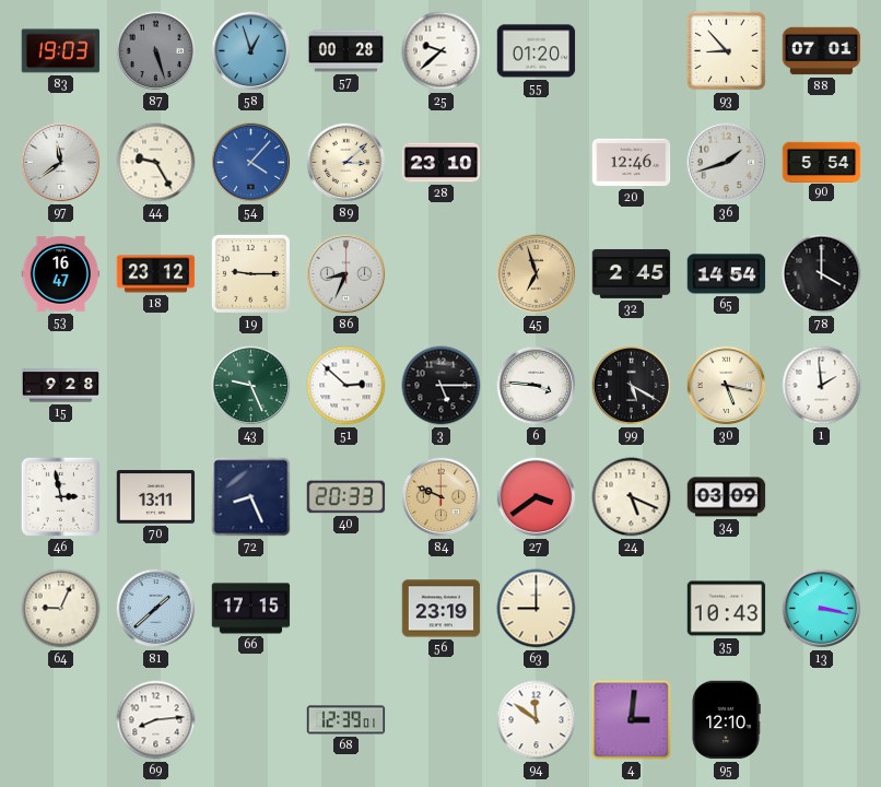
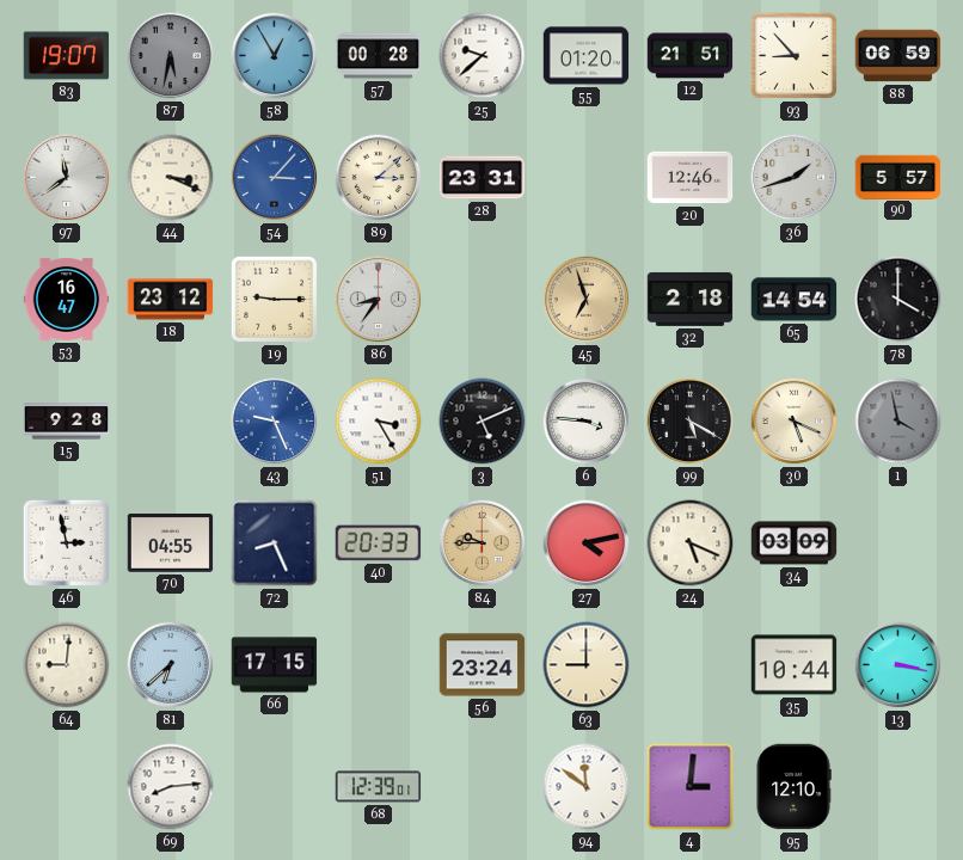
83: 19:03 -> 19:07 (67, 56)
87: 5:27 -> 5:32 (171, 56)
58: 12:57 -> 12:55 (275, 56)
12: none -> 21:51 (691, 56)
88: 07:01 -> 06:59 (898, 56)
44: 9:25 -> 3:19 (171, 178)
54: 4:07 -> 3:07 (275, 178)
28: 23:10 -> 23:31 (483, 178)
90: 5:54 -> 5:57 (898, 177)
86: 8:34 -> 8:36 (379, 300)
32: 2:45 -> 2:18 (691, 299)
43 dial: green -> blue (275, 422)
51: 2:52 -> 3:25 (379, 422)
3: 5:15 -> 5:11 (483, 422)
30: 5:17 -> 5:19 (795, 422)
1: 1:59 -> 3:58 (898, 422)
1 dial: white -> grey (898, 422)
70: 13:11 -> 04:55 (171, 543)
84: 9:49 -> 9:45 (483, 543)
27: 3:39 -> 4:13 (587, 543)
64: 9:04 -> 9:01 (67, 665)
81: 1:38 -> 6:38 (171, 665)
56: 23:19 -> 23:24 (483, 665)
35: 10:43 -> 10:44 (795, 665)
